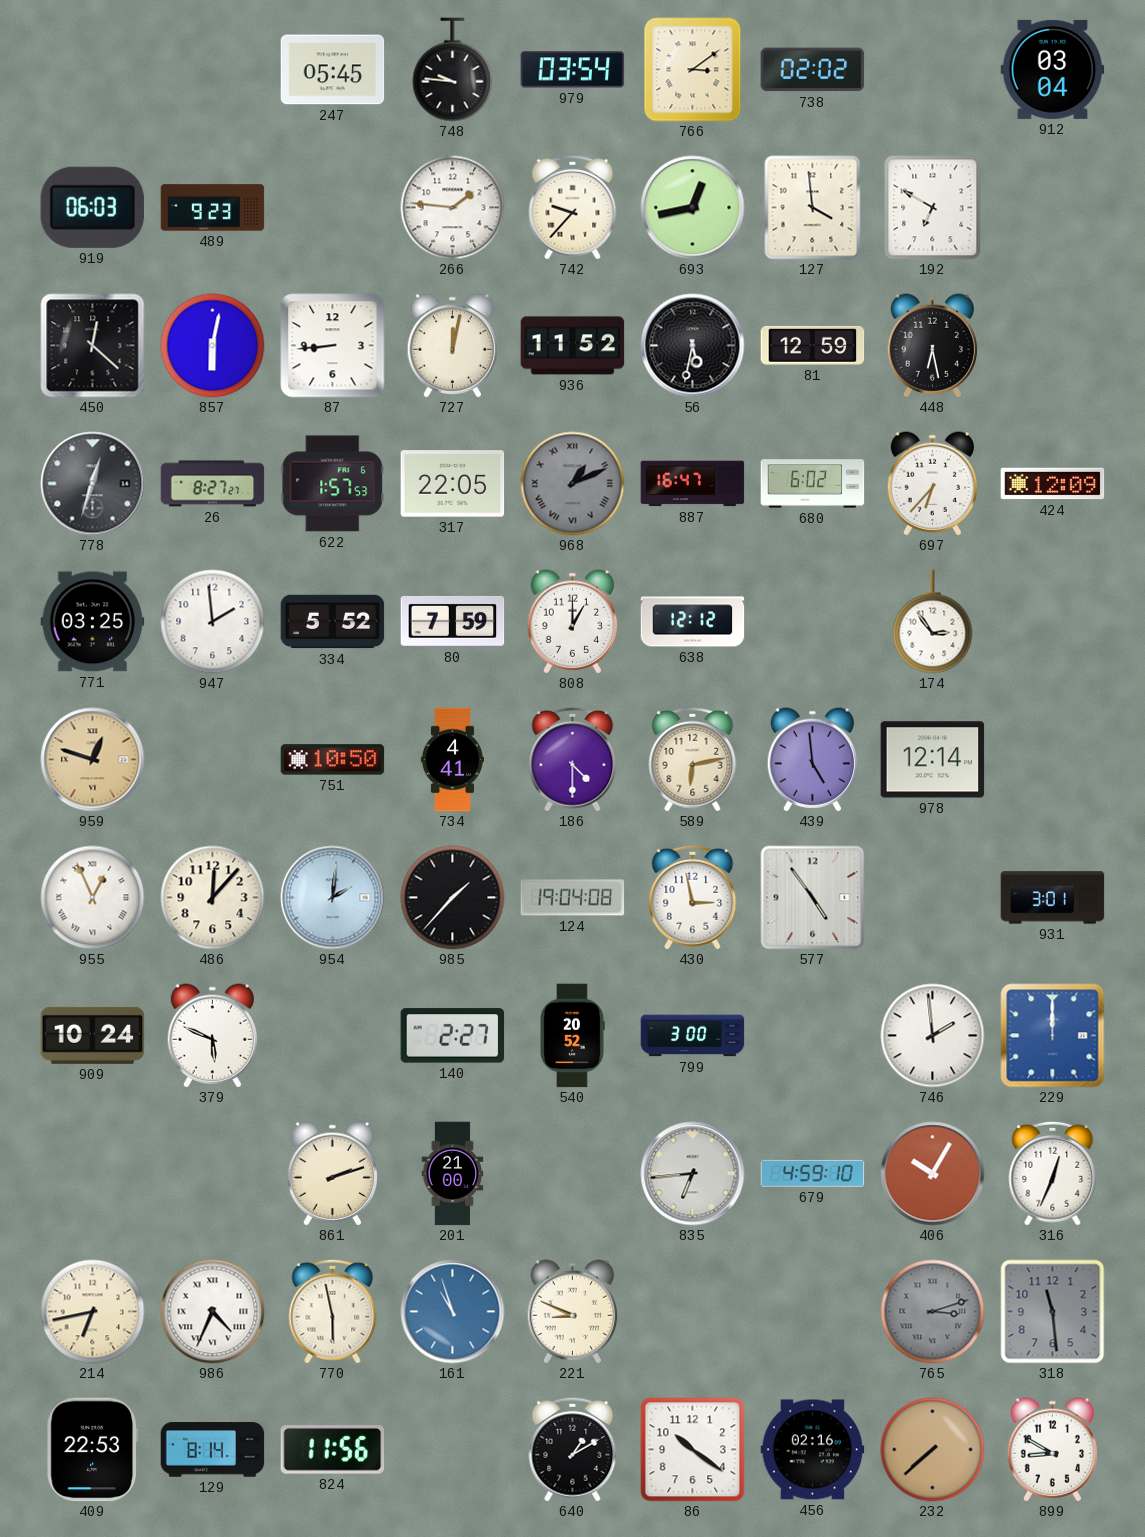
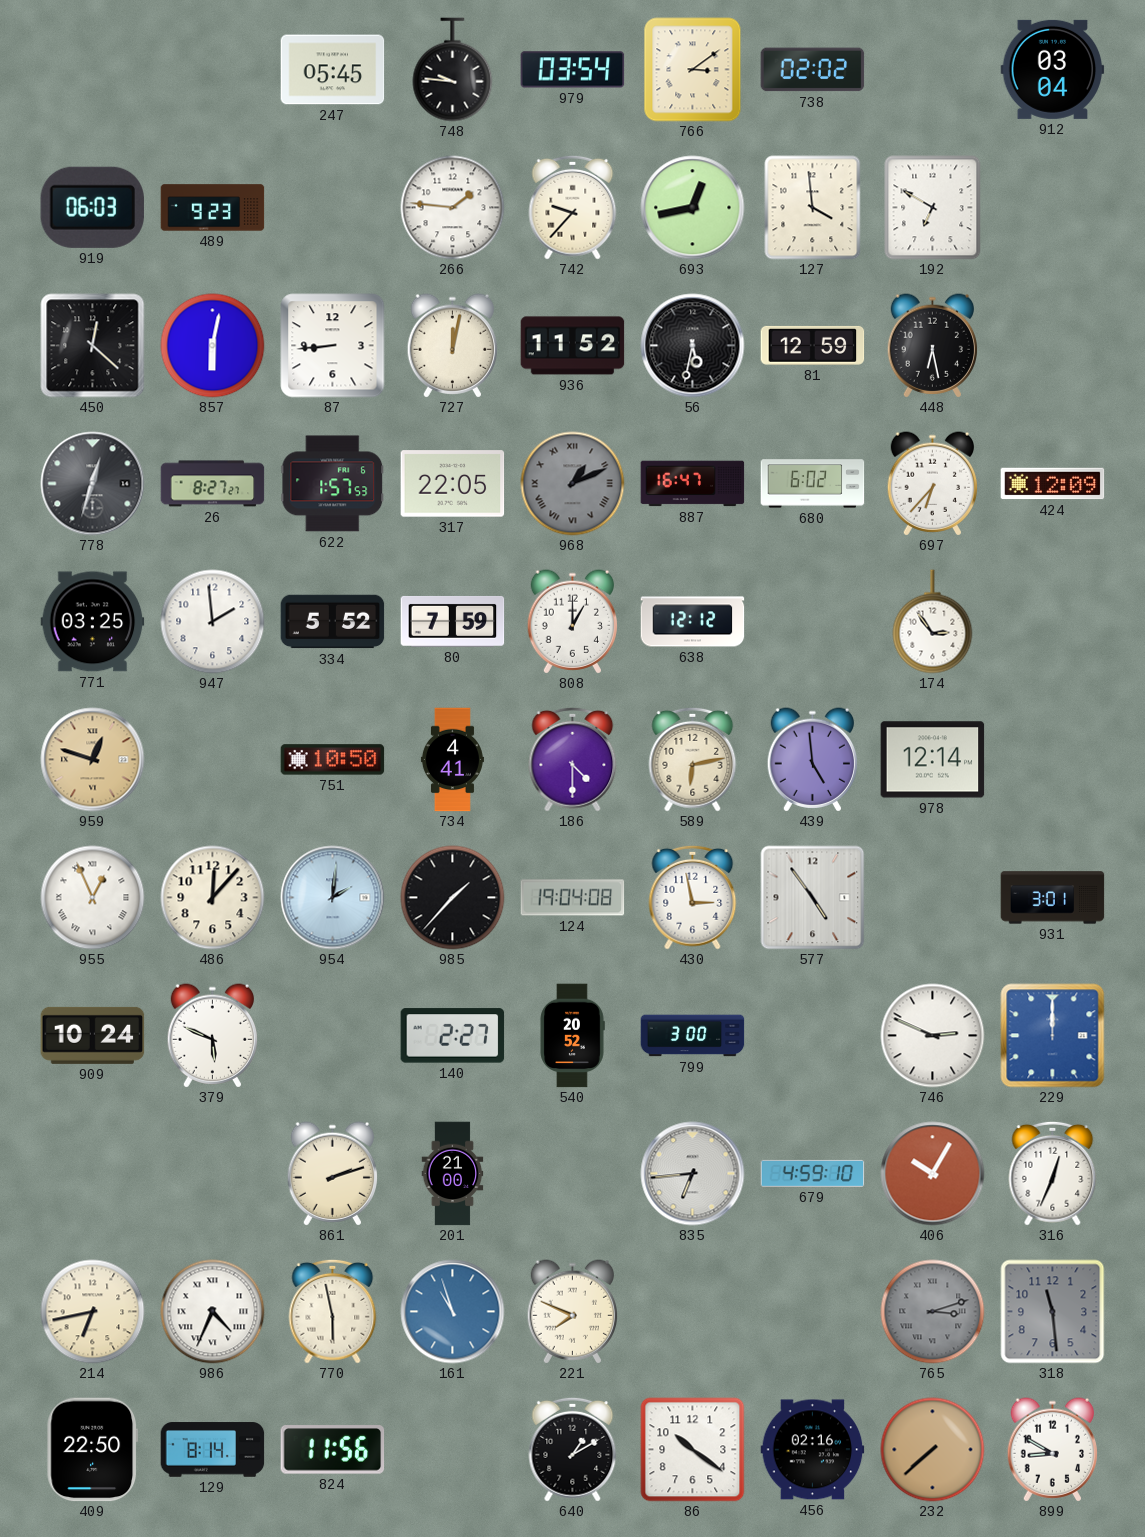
746: 1:59 -> 2:49 (933, 1036)
221: 8:49 -> 7:49 (572, 1312)
409: 22:53 -> 22:50 (92, 1450)
